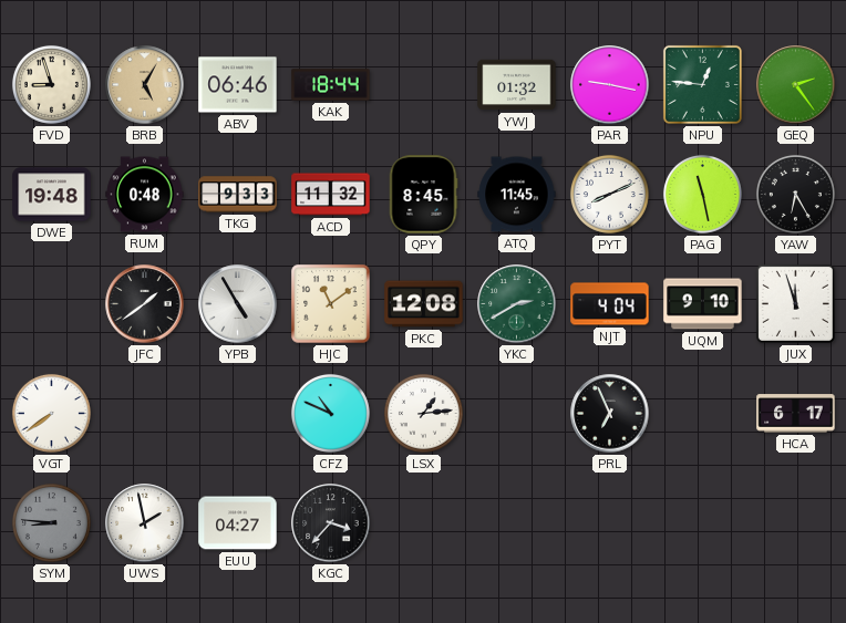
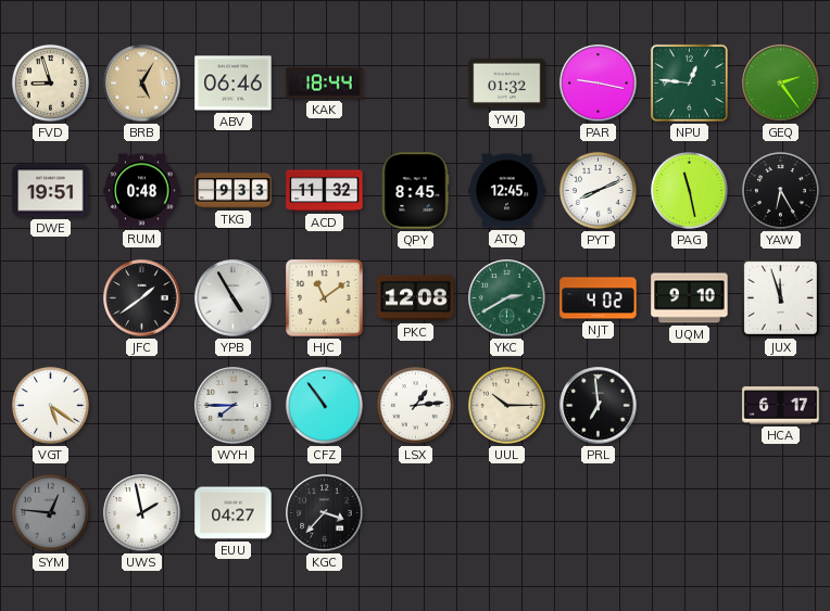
DWE: 19:48 -> 19:51 (51, 191)
ATQ: 11:45 -> 12:45 (507, 191)
NJT: 4:04 -> 4:02 (599, 298)
VGT: 7:39 -> 5:21 (50, 405)
WYH: none -> 7:45 (234, 406)
CFZ: 10:49 -> 10:54 (324, 405)
UUL: none -> 10:15 (506, 405)
PRL: 6:56 -> 6:59 (599, 406)
SYM: 8:46 -> 12:46 (50, 512)
